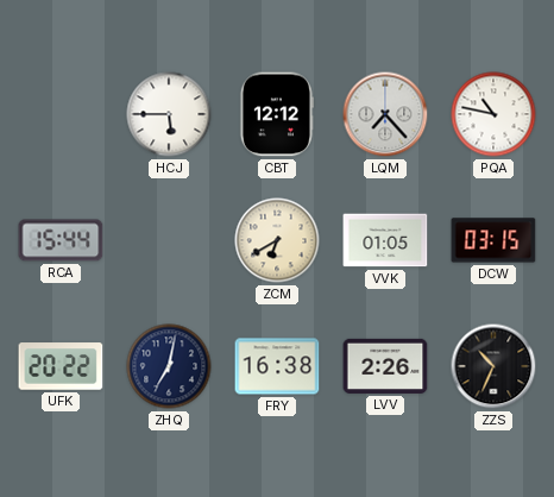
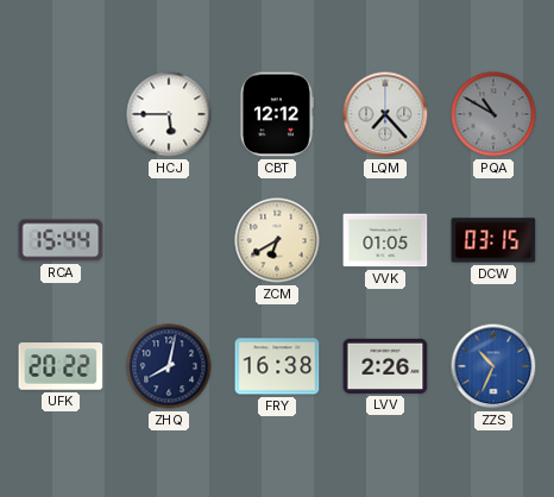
PQA: 10:47 -> 10:50 (493, 114)
PQA dial: white -> grey (493, 114)
ZHQ: 7:02 -> 8:02 (169, 366)
ZZS dial: black -> blue (493, 366)
